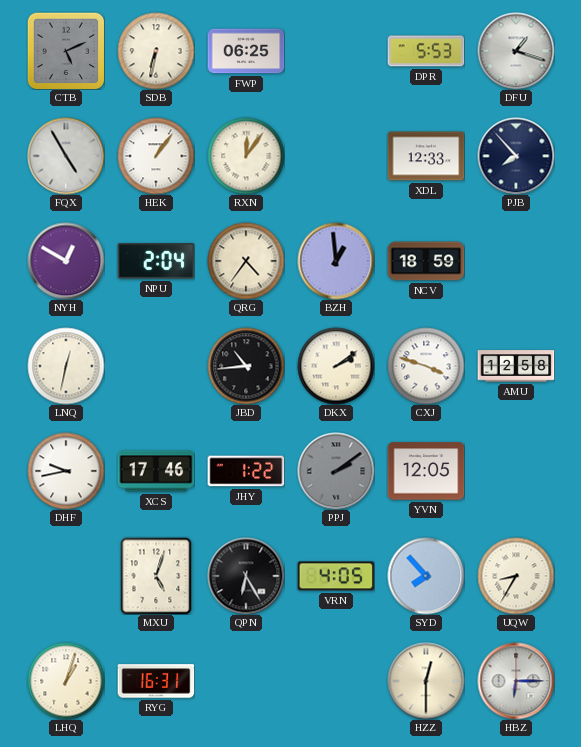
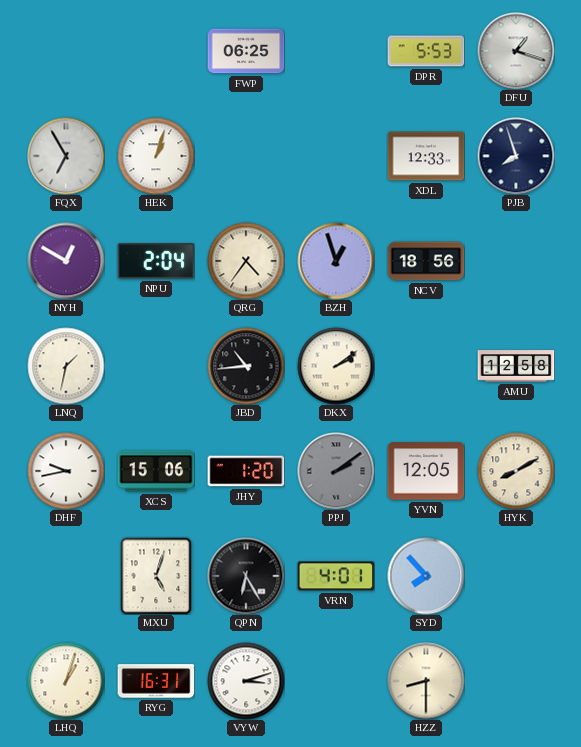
CTB: 5:11 -> none (66, 51)
SDB: 6:32 -> none (156, 51)
FQX: 4:55 -> 6:55 (66, 156)
HEK: 1:06 -> 1:03 (156, 156)
RXN: 12:06 -> none (246, 156)
PJB: 7:53 -> 7:57 (516, 156)
BZH: 12:59 -> 12:57 (336, 261)
NCV: 18:59 -> 18:56 (426, 261)
LNQ: 12:32 -> 1:32 (66, 366)
CXJ: 3:48 -> none (426, 366)
XCS: 17:46 -> 15:06 (156, 471)
JHY: 1:22 -> 1:20 (246, 471)
HYK: none -> 8:10 (516, 471)
VRN: 4:05 -> 4:01 (336, 576)
UQW: 8:35 -> none (516, 576)
VYW: none -> 3:12 (246, 681)
HZZ: 12:30 -> 8:30 (426, 681)
HBZ: 6:15 -> none (516, 681)
